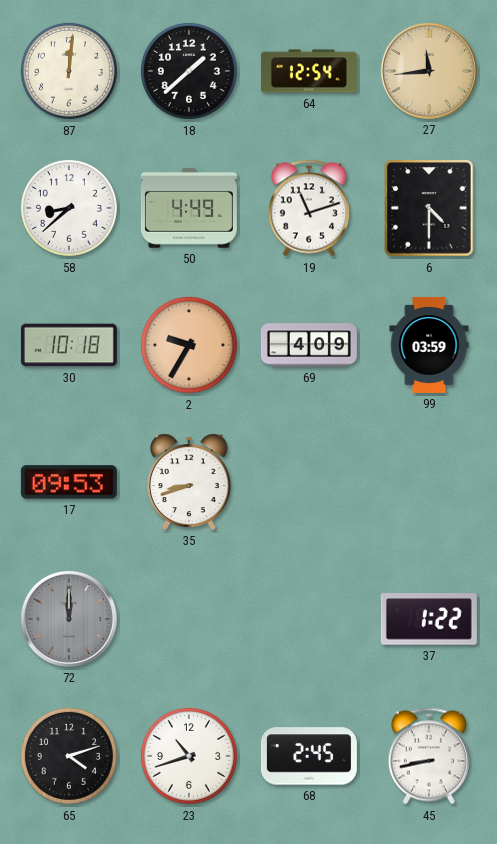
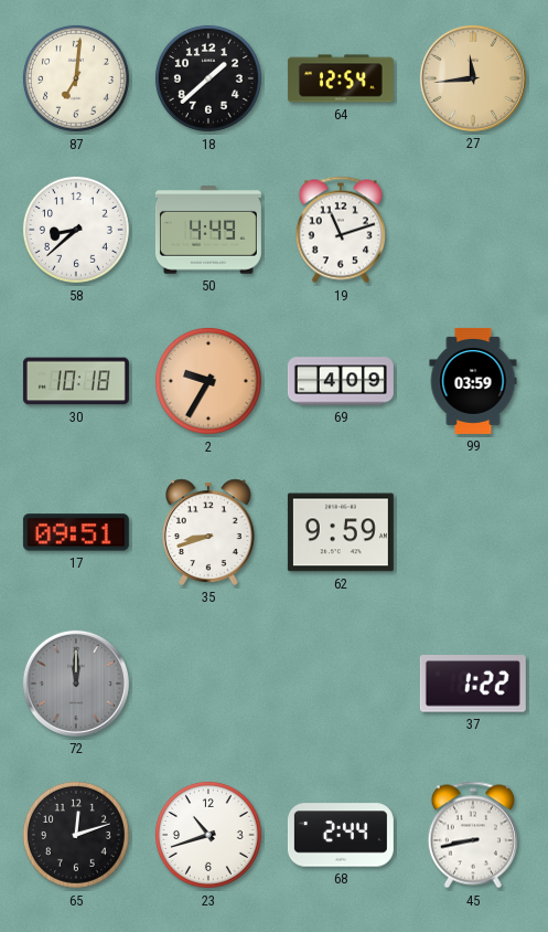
87: 12:01 -> 7:01 (76, 78)
6: 4:30 -> none (429, 208)
17: 09:53 -> 09:51 (76, 532)
62: none -> 9:59 (341, 532)
65: 4:12 -> 12:12 (76, 835)
68: 2:45 -> 2:44 (341, 835)
